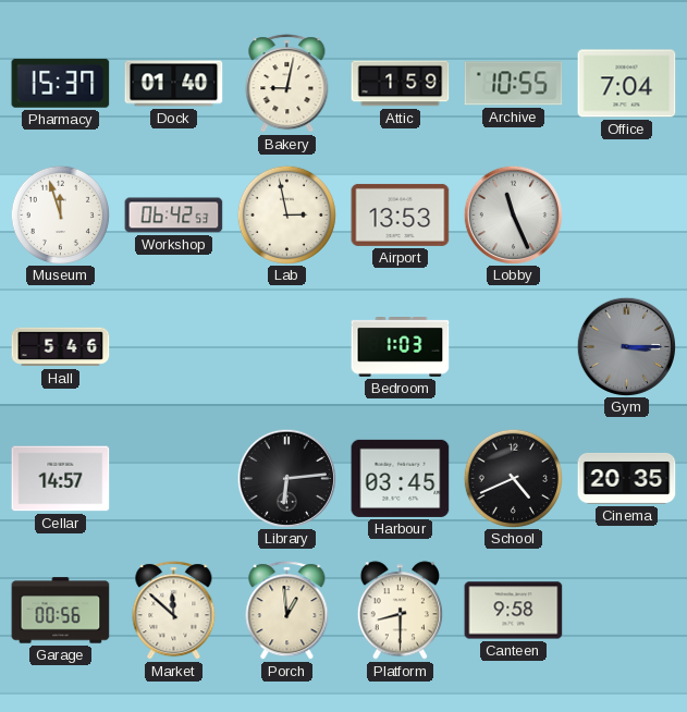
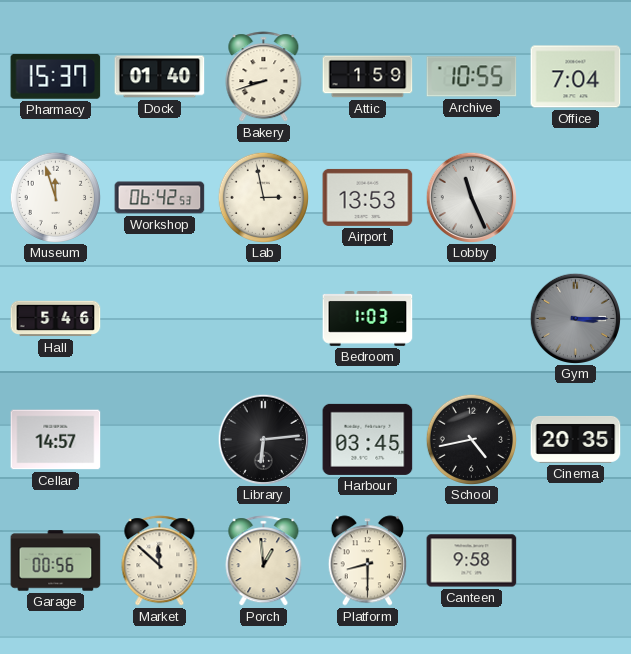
Bakery: 9:02 -> 8:42 (264, 77)
School: 4:41 -> 4:43 (471, 439)
